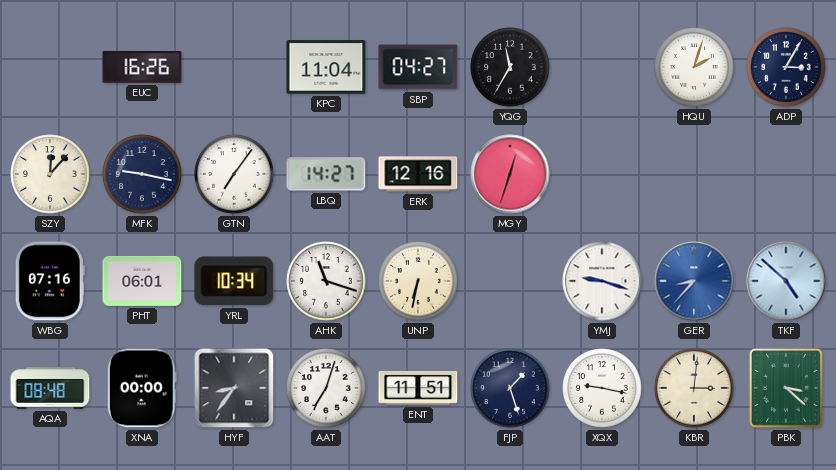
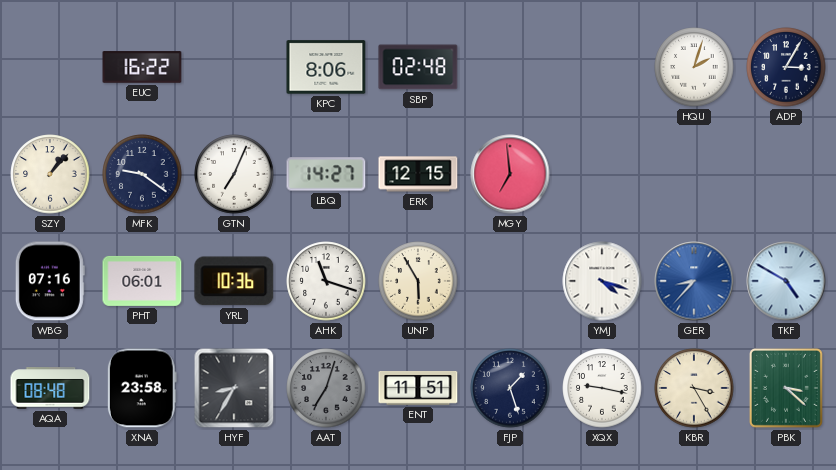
EUC: 16:26 -> 16:22 (142, 67)
KPC: 11:04 -> 8:06 (326, 67)
SBP: 04:27 -> 02:48 (418, 67)
YQG: 11:35 -> none (510, 67)
SZY: 12:07 -> 1:07 (50, 174)
MFK: 9:17 -> 9:21 (142, 174)
GTN: 7:06 -> 7:04 (234, 174)
ERK: 12:16 -> 12:15 (418, 174)
MGY: 12:33 -> 6:59 (510, 174)
YRL: 10:34 -> 10:36 (234, 281)
UNP: 6:32 -> 5:55 (418, 281)
YMJ: 9:18 -> 4:18 (602, 281)
TKF: 4:52 -> 4:50 (786, 281)
XNA: 00:00 -> 23:58 (142, 388)
HYF: 8:36 -> 8:35 (234, 388)
AAT dial: white -> grey (326, 388)
KBR: 3:01 -> 3:25 (694, 388)
